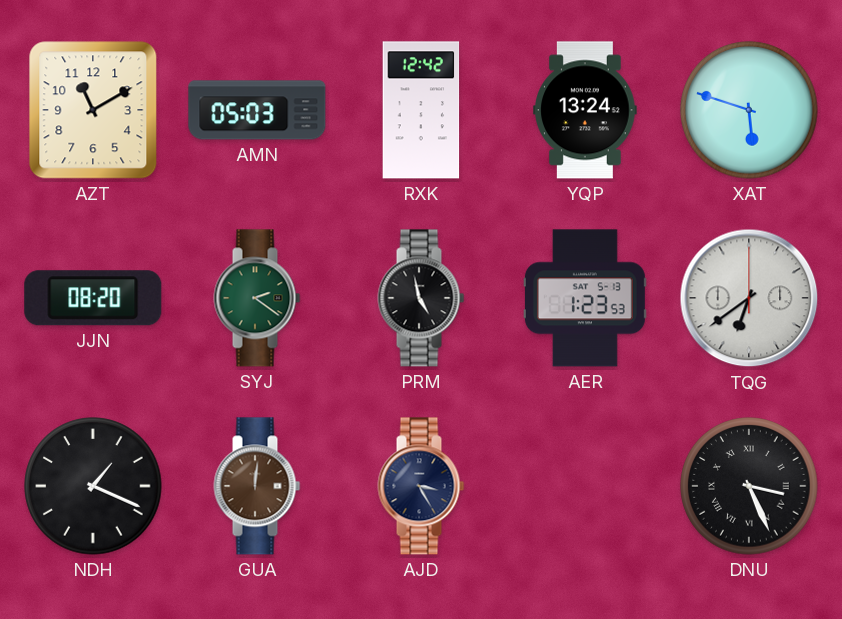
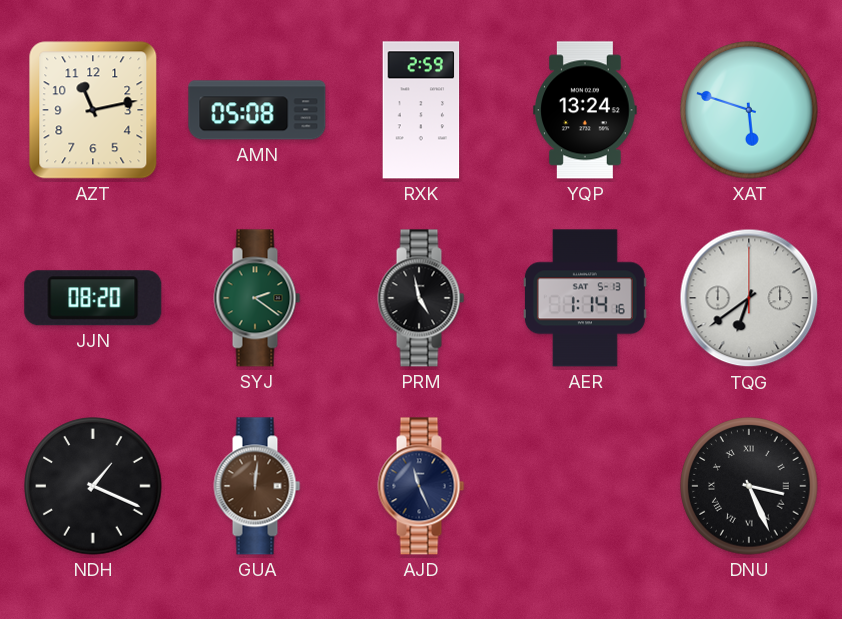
AZT: 11:10 -> 11:13 (93, 110)
AMN: 05:03 -> 05:08 (257, 110)
RXK: 12:42 -> 2:59 (421, 110)
AER: 1:23 -> 1:14 (585, 298)
AJD: 3:25 -> 11:26 (421, 486)
